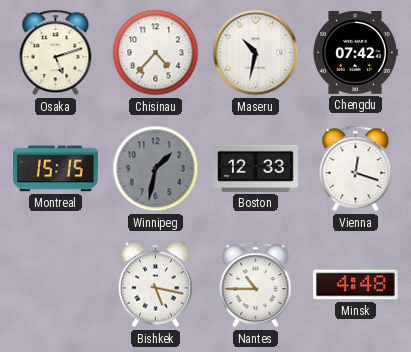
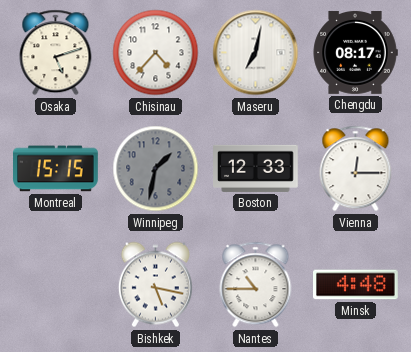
Maseru: 10:32 -> 7:02 (256, 53)
Chengdu: 07:42 -> 08:17 (355, 52)
Vienna: 12:18 -> 12:15 (356, 169)
